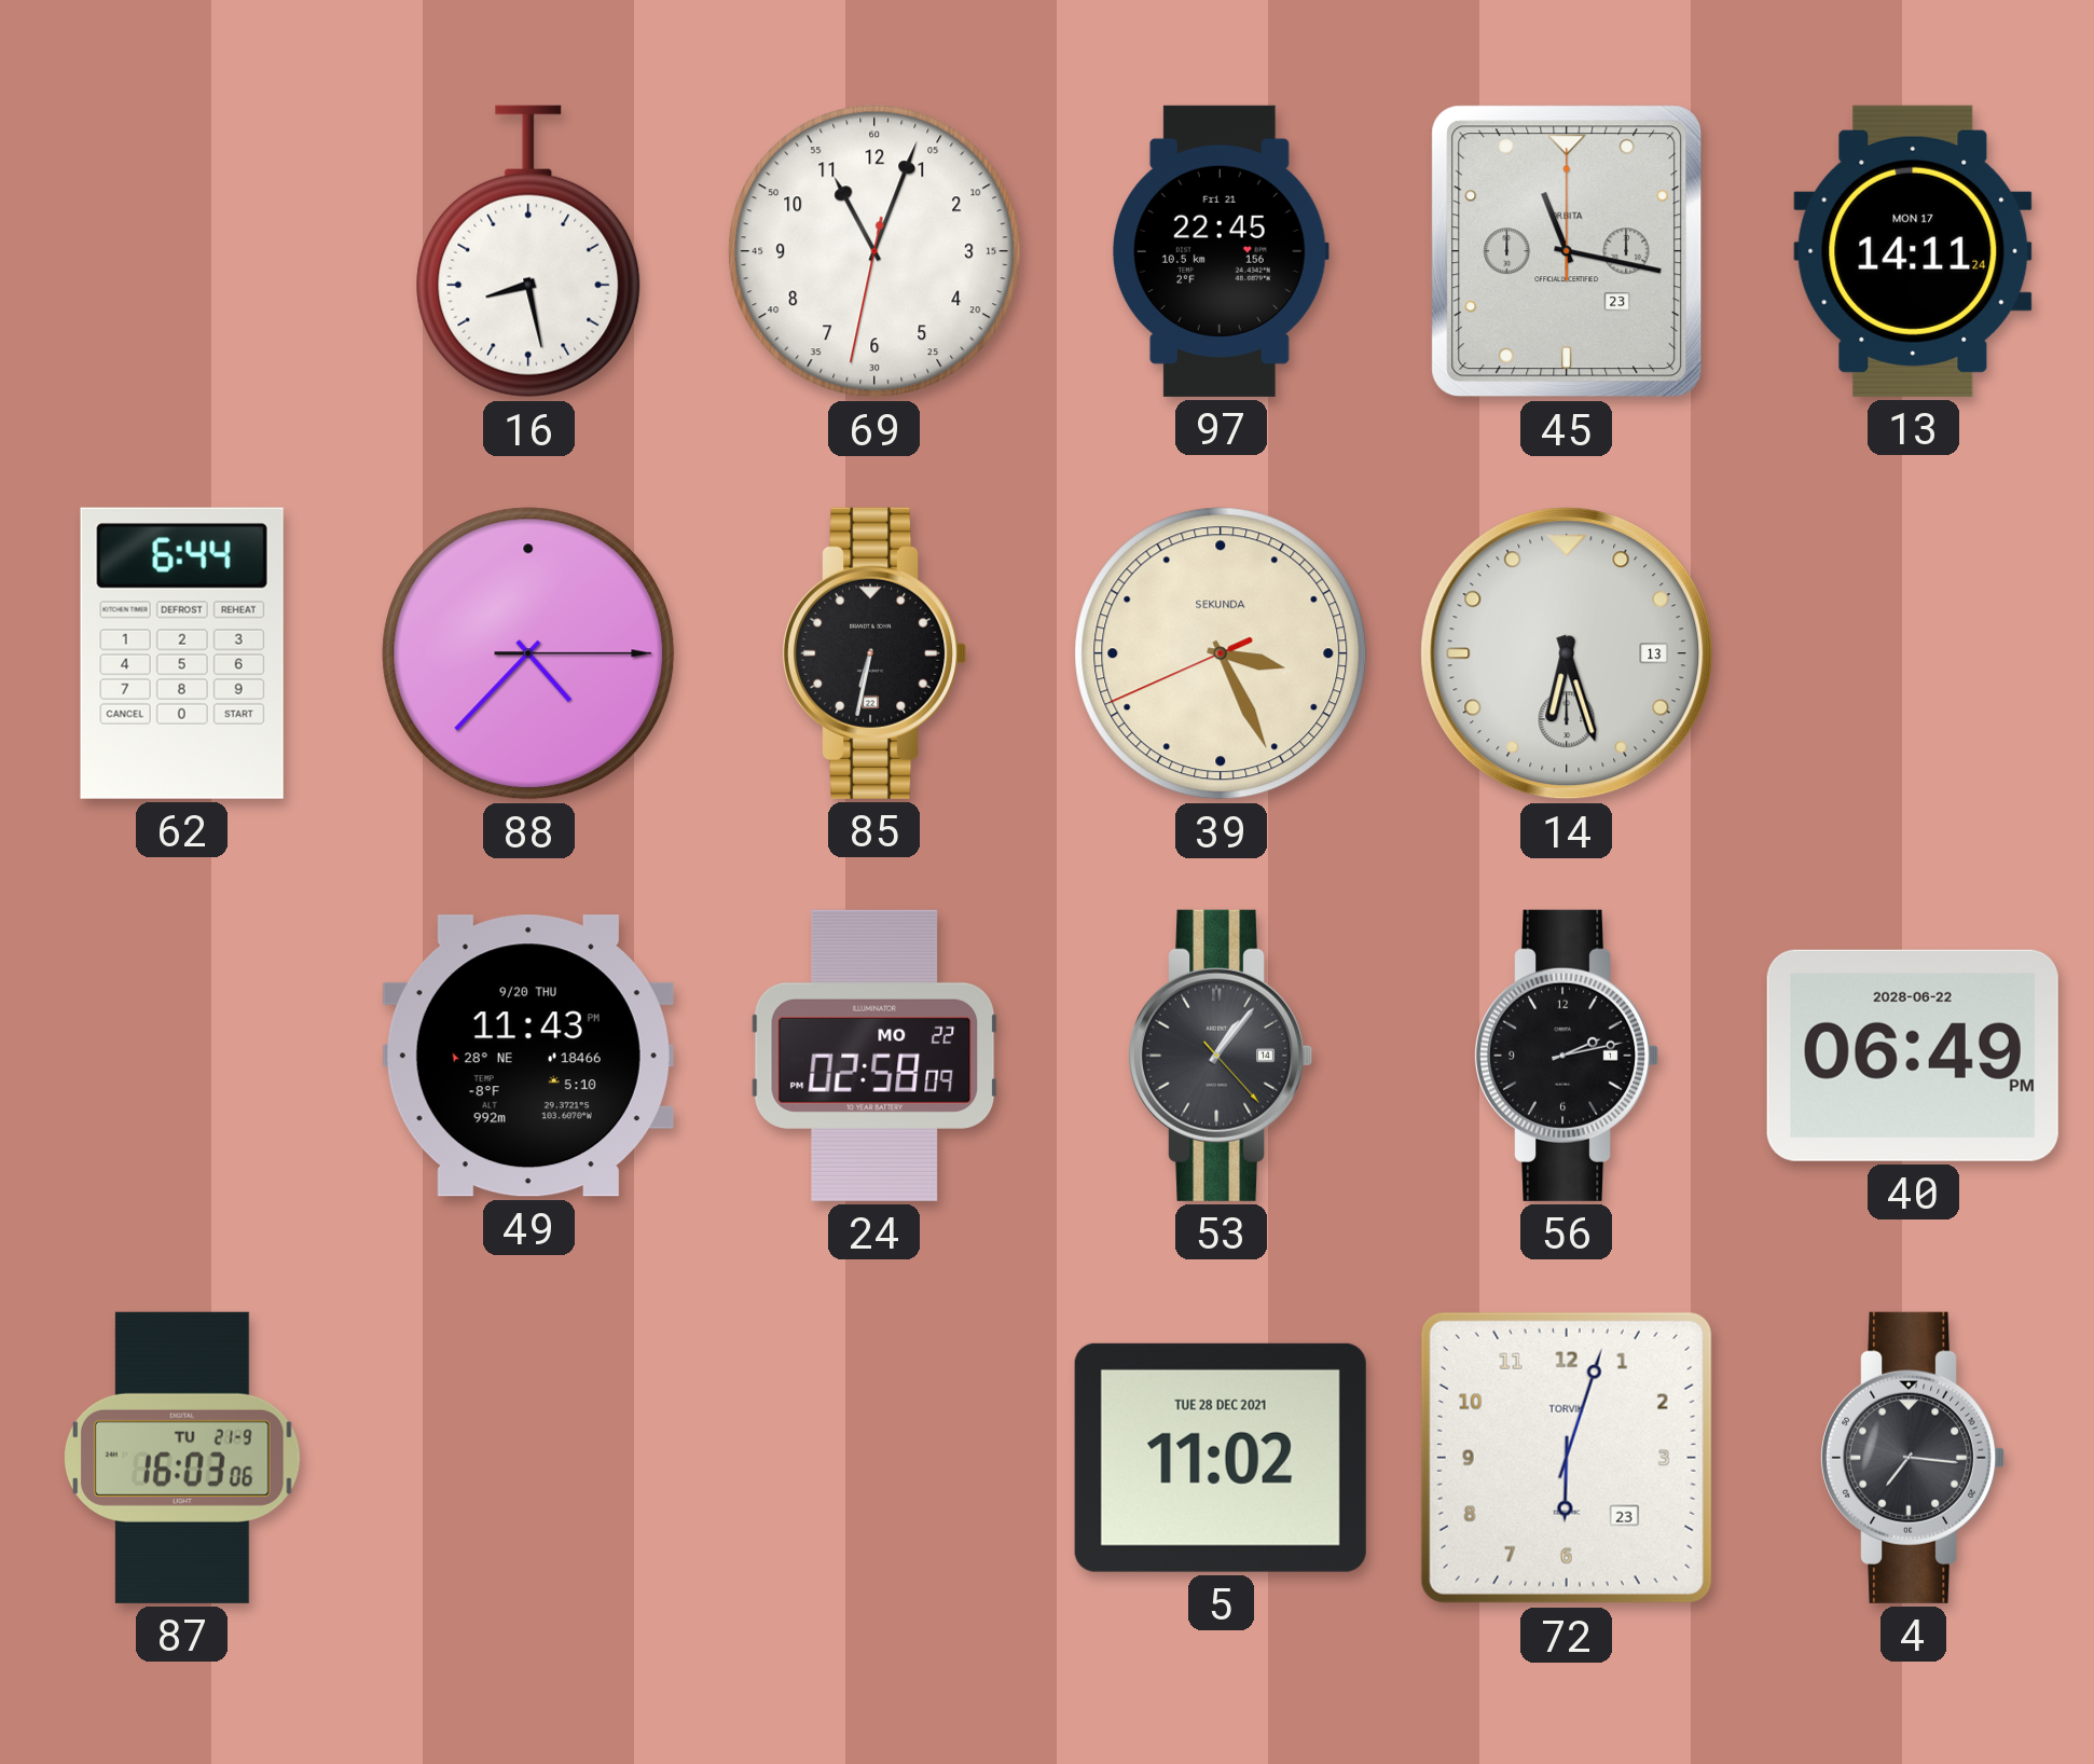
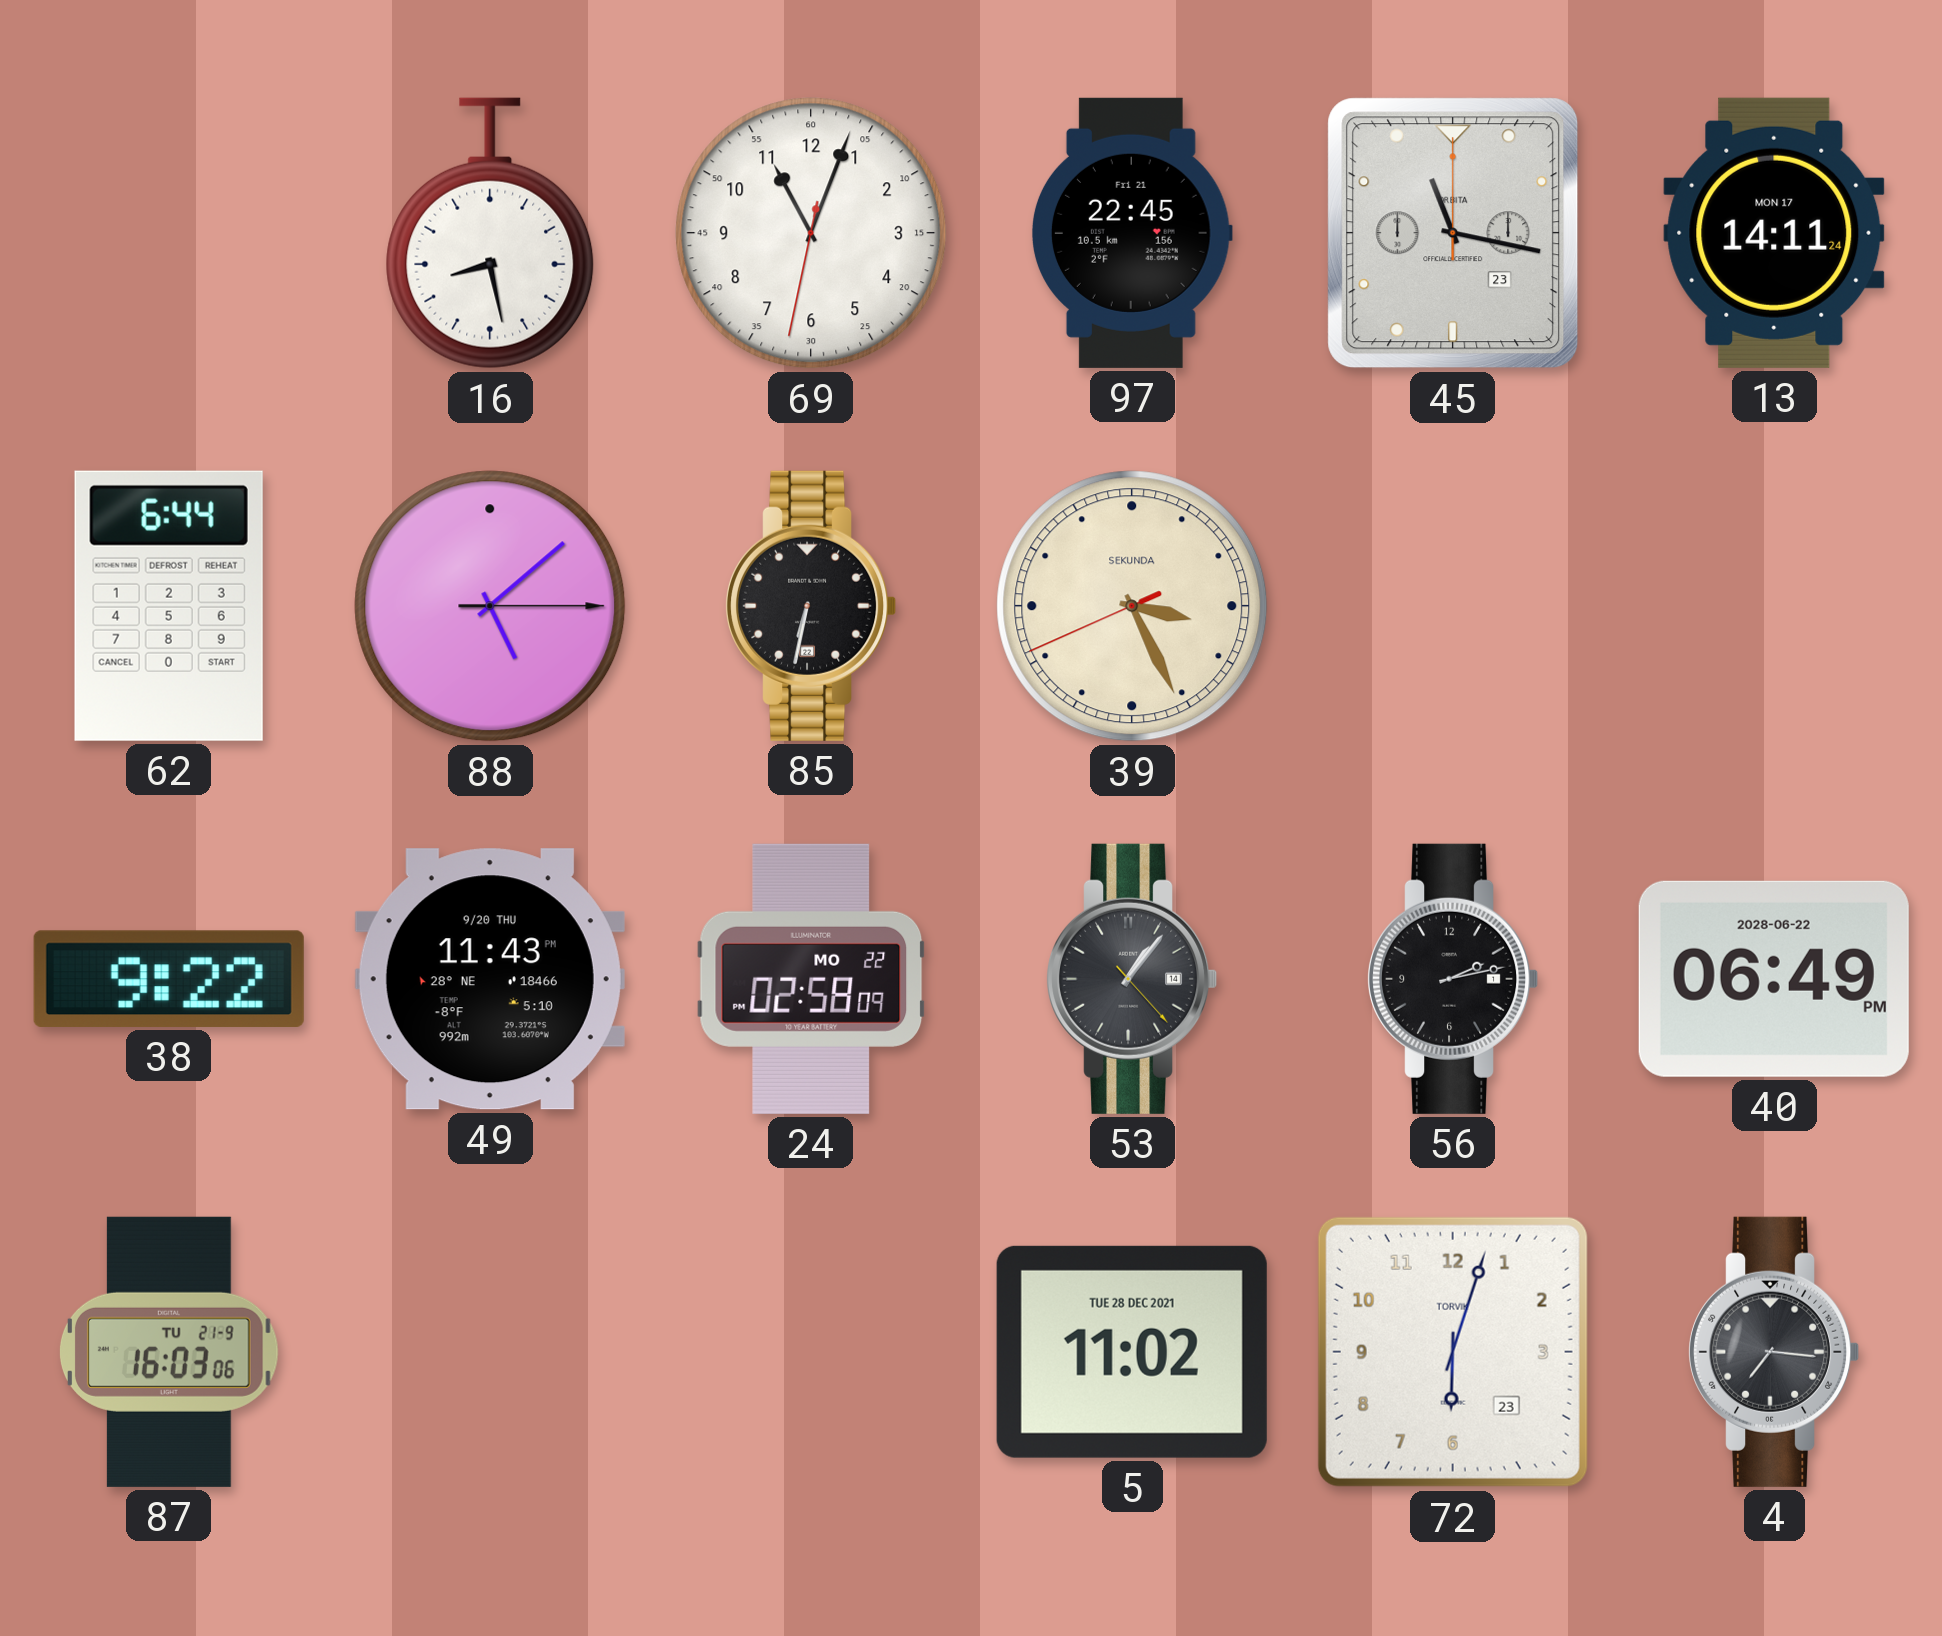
88: 4:37 -> 5:08 (490, 606)
14: 6:27 -> none (1567, 653)
38: none -> 9:22 (169, 979)
